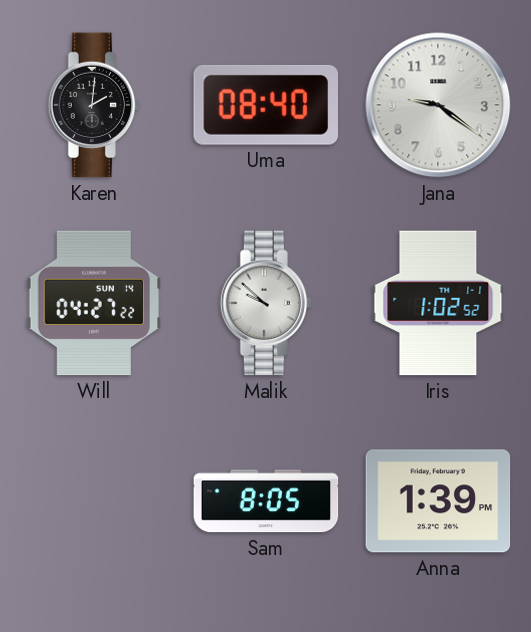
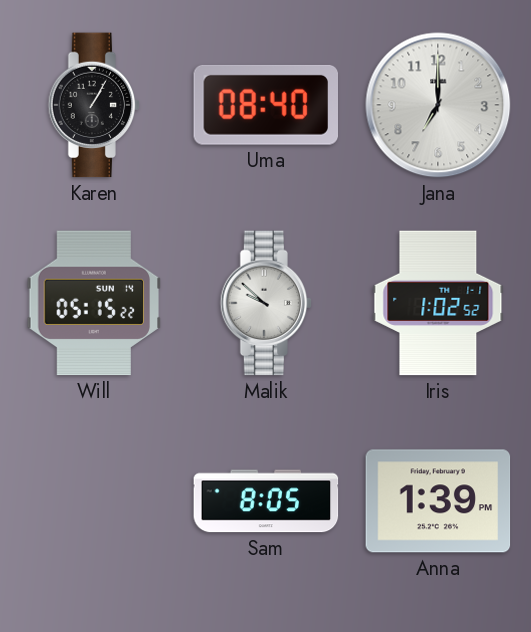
Karen: 2:01 -> 1:05 (94, 105)
Jana: 9:21 -> 7:00 (438, 105)
Will: 04:27 -> 05:15 (94, 303)
